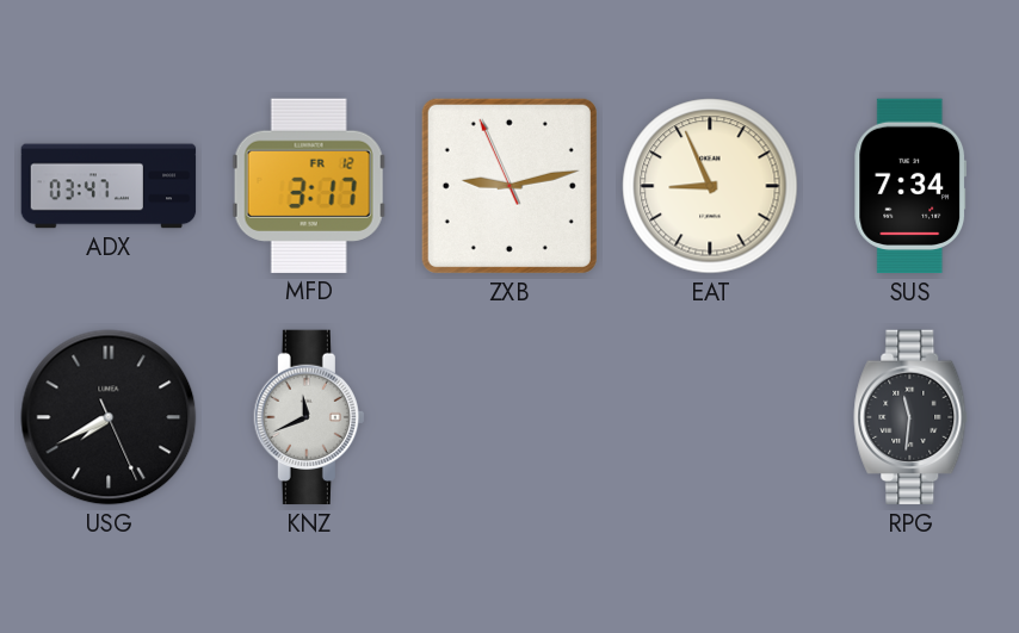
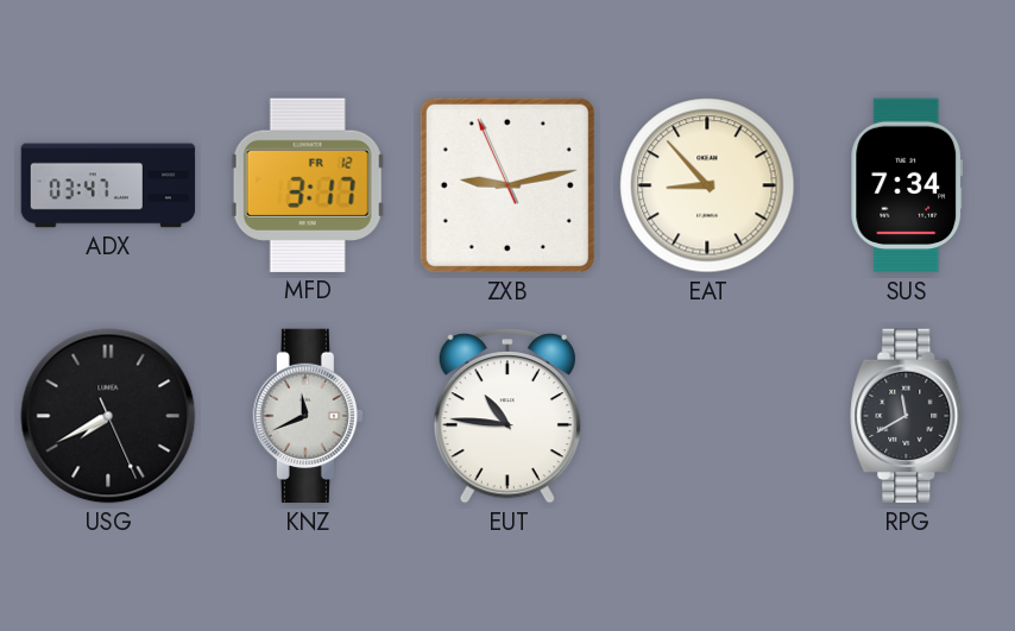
EAT: 8:56 -> 8:53 (707, 185)
EUT: none -> 10:46 (508, 416)
RPG: 11:31 -> 11:40 (907, 416)
